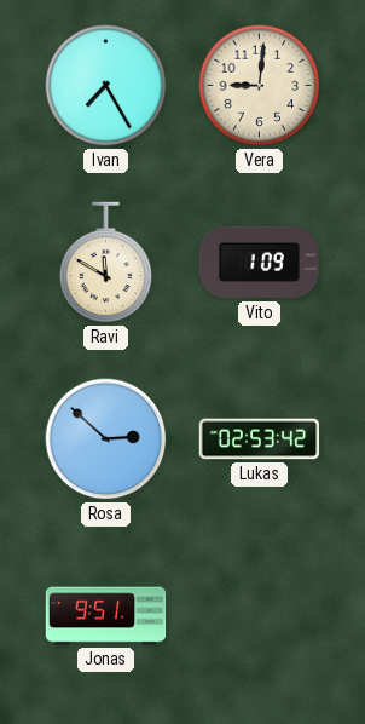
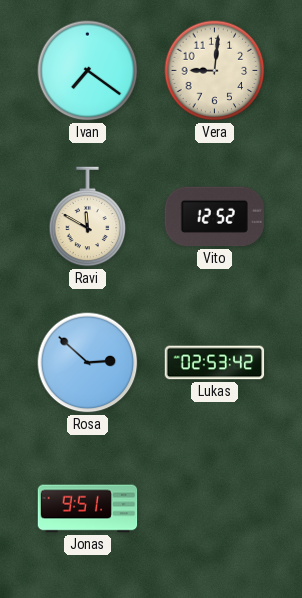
Ivan: 7:25 -> 7:21 (88, 71)
Vito: 1:09 -> 12:52 (214, 217)
